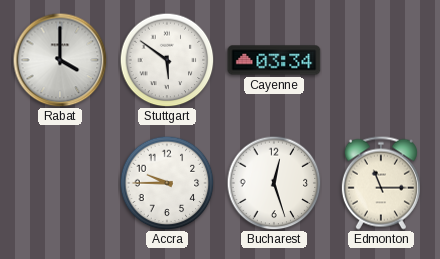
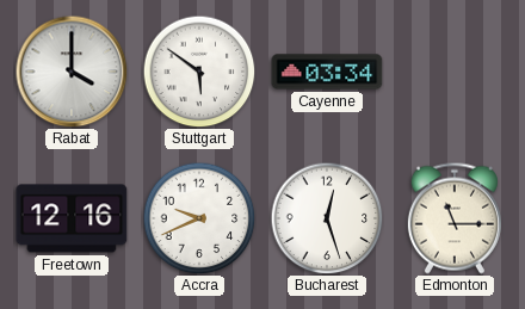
Freetown: none -> 12:16 (72, 218)
Accra: 9:45 -> 9:41 (199, 218)
